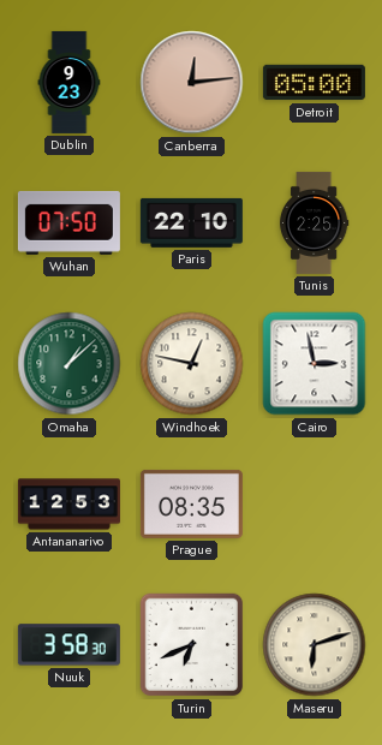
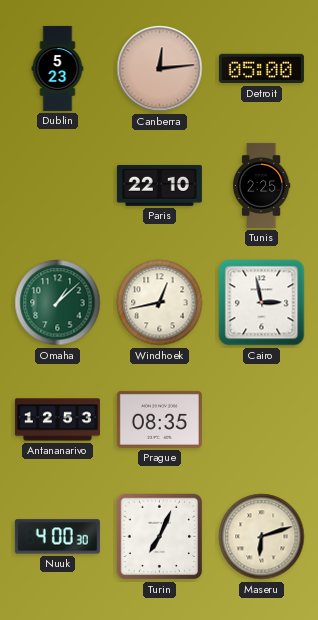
Dublin: 9:23 -> 5:23 (58, 68)
Wuhan: 07:50 -> none (68, 222)
Windhoek: 12:47 -> 12:43 (160, 303)
Nuuk: 3:58 -> 4:00 (57, 537)
Turin: 6:41 -> 7:04 (160, 537)
